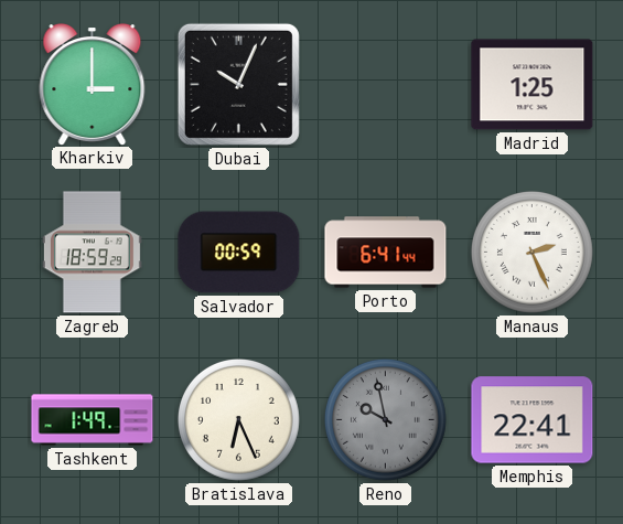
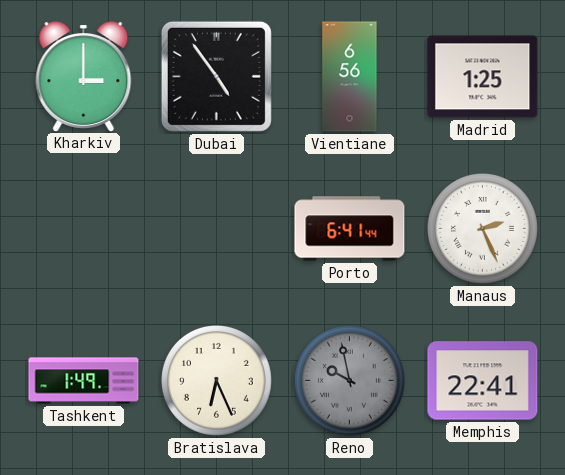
Dubai: 10:04 -> 4:54 (216, 76)
Vientiane: none -> 6:56 (350, 77)
Zagreb: 18:59 -> none (92, 253)
Salvador: 00:59 -> none (239, 253)
